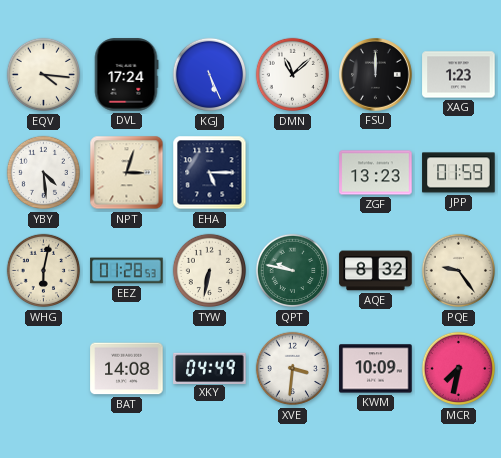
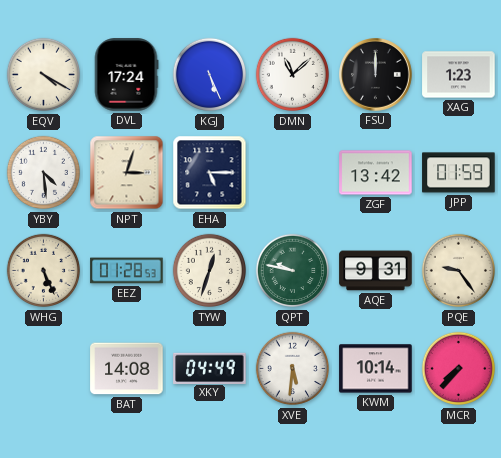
EQV: 4:16 -> 4:20 (43, 75)
ZGF: 13:23 -> 13:42 (376, 173)
WHG: 6:02 -> 5:26 (43, 271)
TYW: 6:32 -> 12:33 (209, 271)
AQE: 8:32 -> 9:31 (376, 271)
XVE: 3:31 -> 5:31 (292, 369)
KWM: 10:09 -> 10:14 (376, 369)
MCR: 7:32 -> 7:37 (458, 369)
